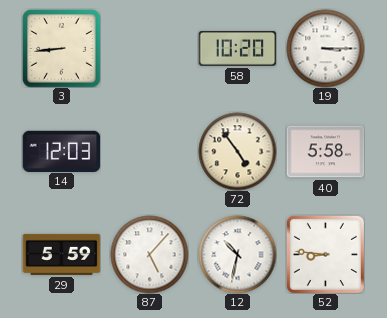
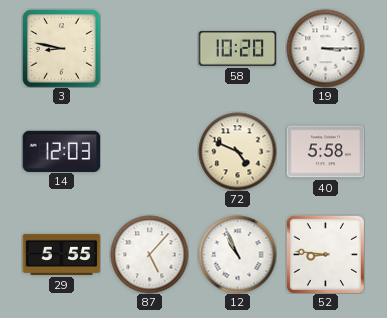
3: 8:44 -> 8:47 (61, 48)
72: 4:54 -> 4:49 (237, 151)
29: 5:59 -> 5:55 (61, 254)
12: 10:32 -> 10:56 (237, 254)
